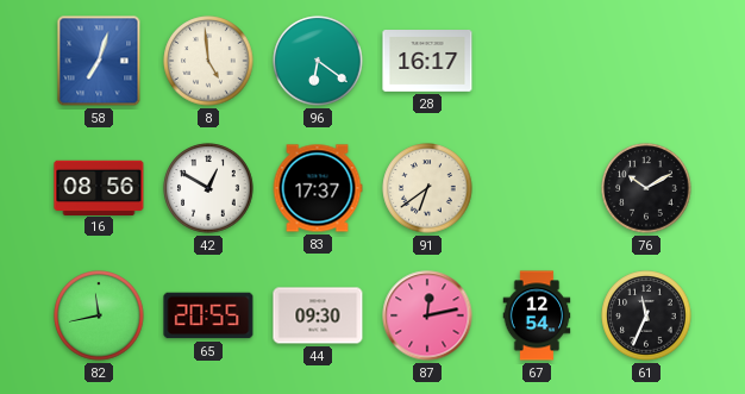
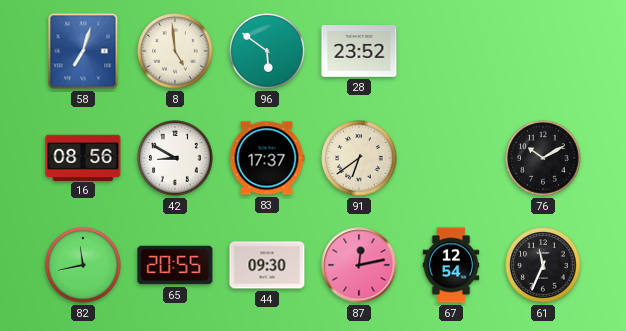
96: 6:21 -> 5:51 (267, 51)
28: 16:17 -> 23:52 (359, 52)
42: 12:50 -> 8:50 (175, 158)
